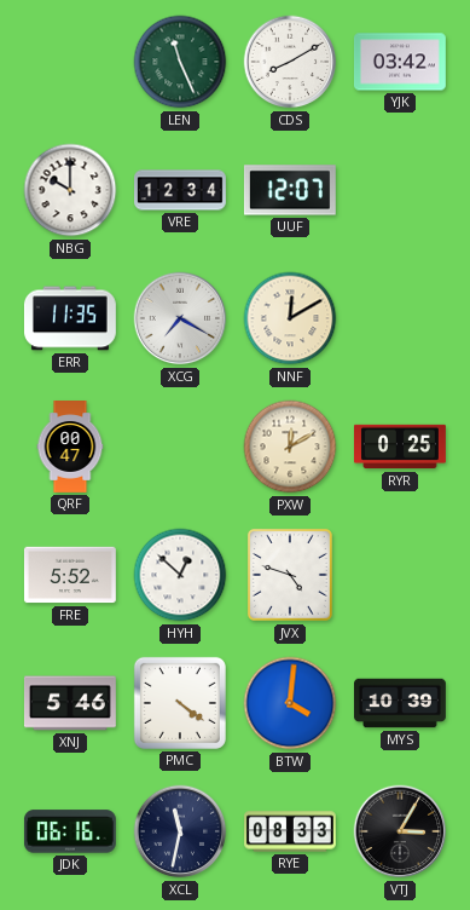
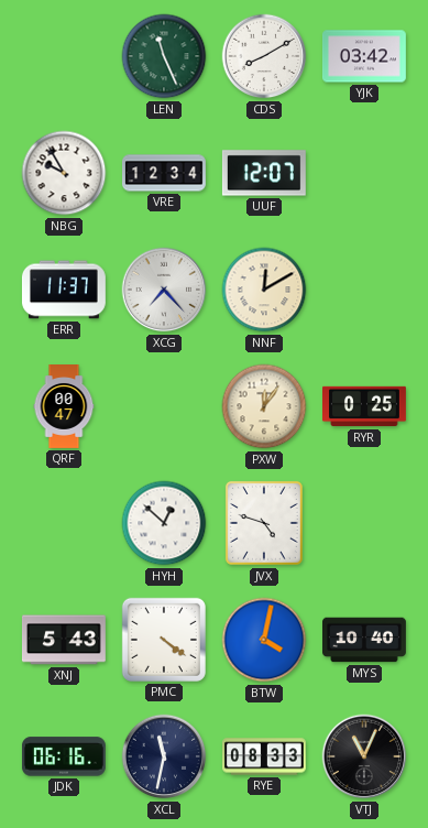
NBG: 10:00 -> 9:55 (64, 173)
ERR: 11:35 -> 11:37 (64, 290)
XCG: 7:20 -> 7:23 (164, 290)
PXW: 12:10 -> 12:06 (264, 406)
FRE: 5:52 -> none (70, 575)
XNJ: 5:46 -> 5:43 (64, 640)
BTW: 4:01 -> 4:02 (264, 640)
MYS: 10:39 -> 10:40 (365, 640)
VTJ: 3:05 -> 11:04 (364, 756)
